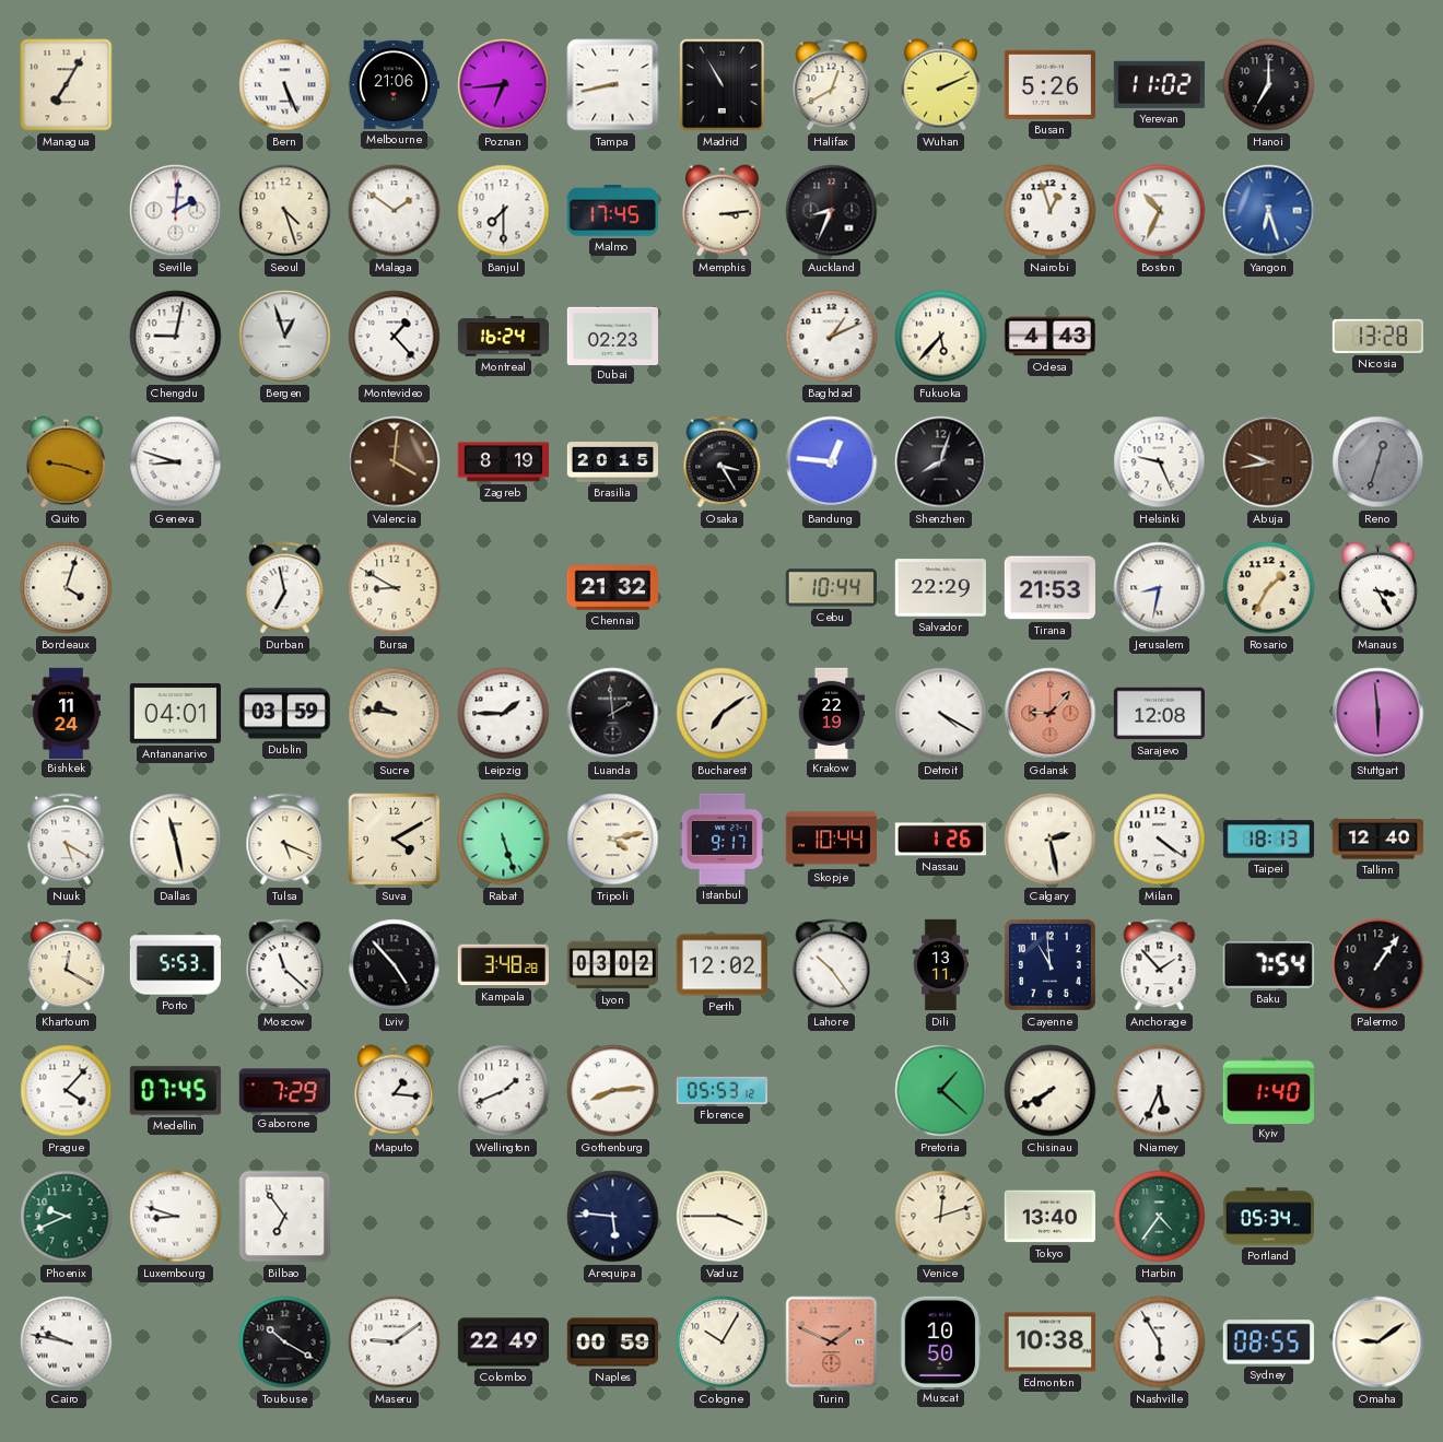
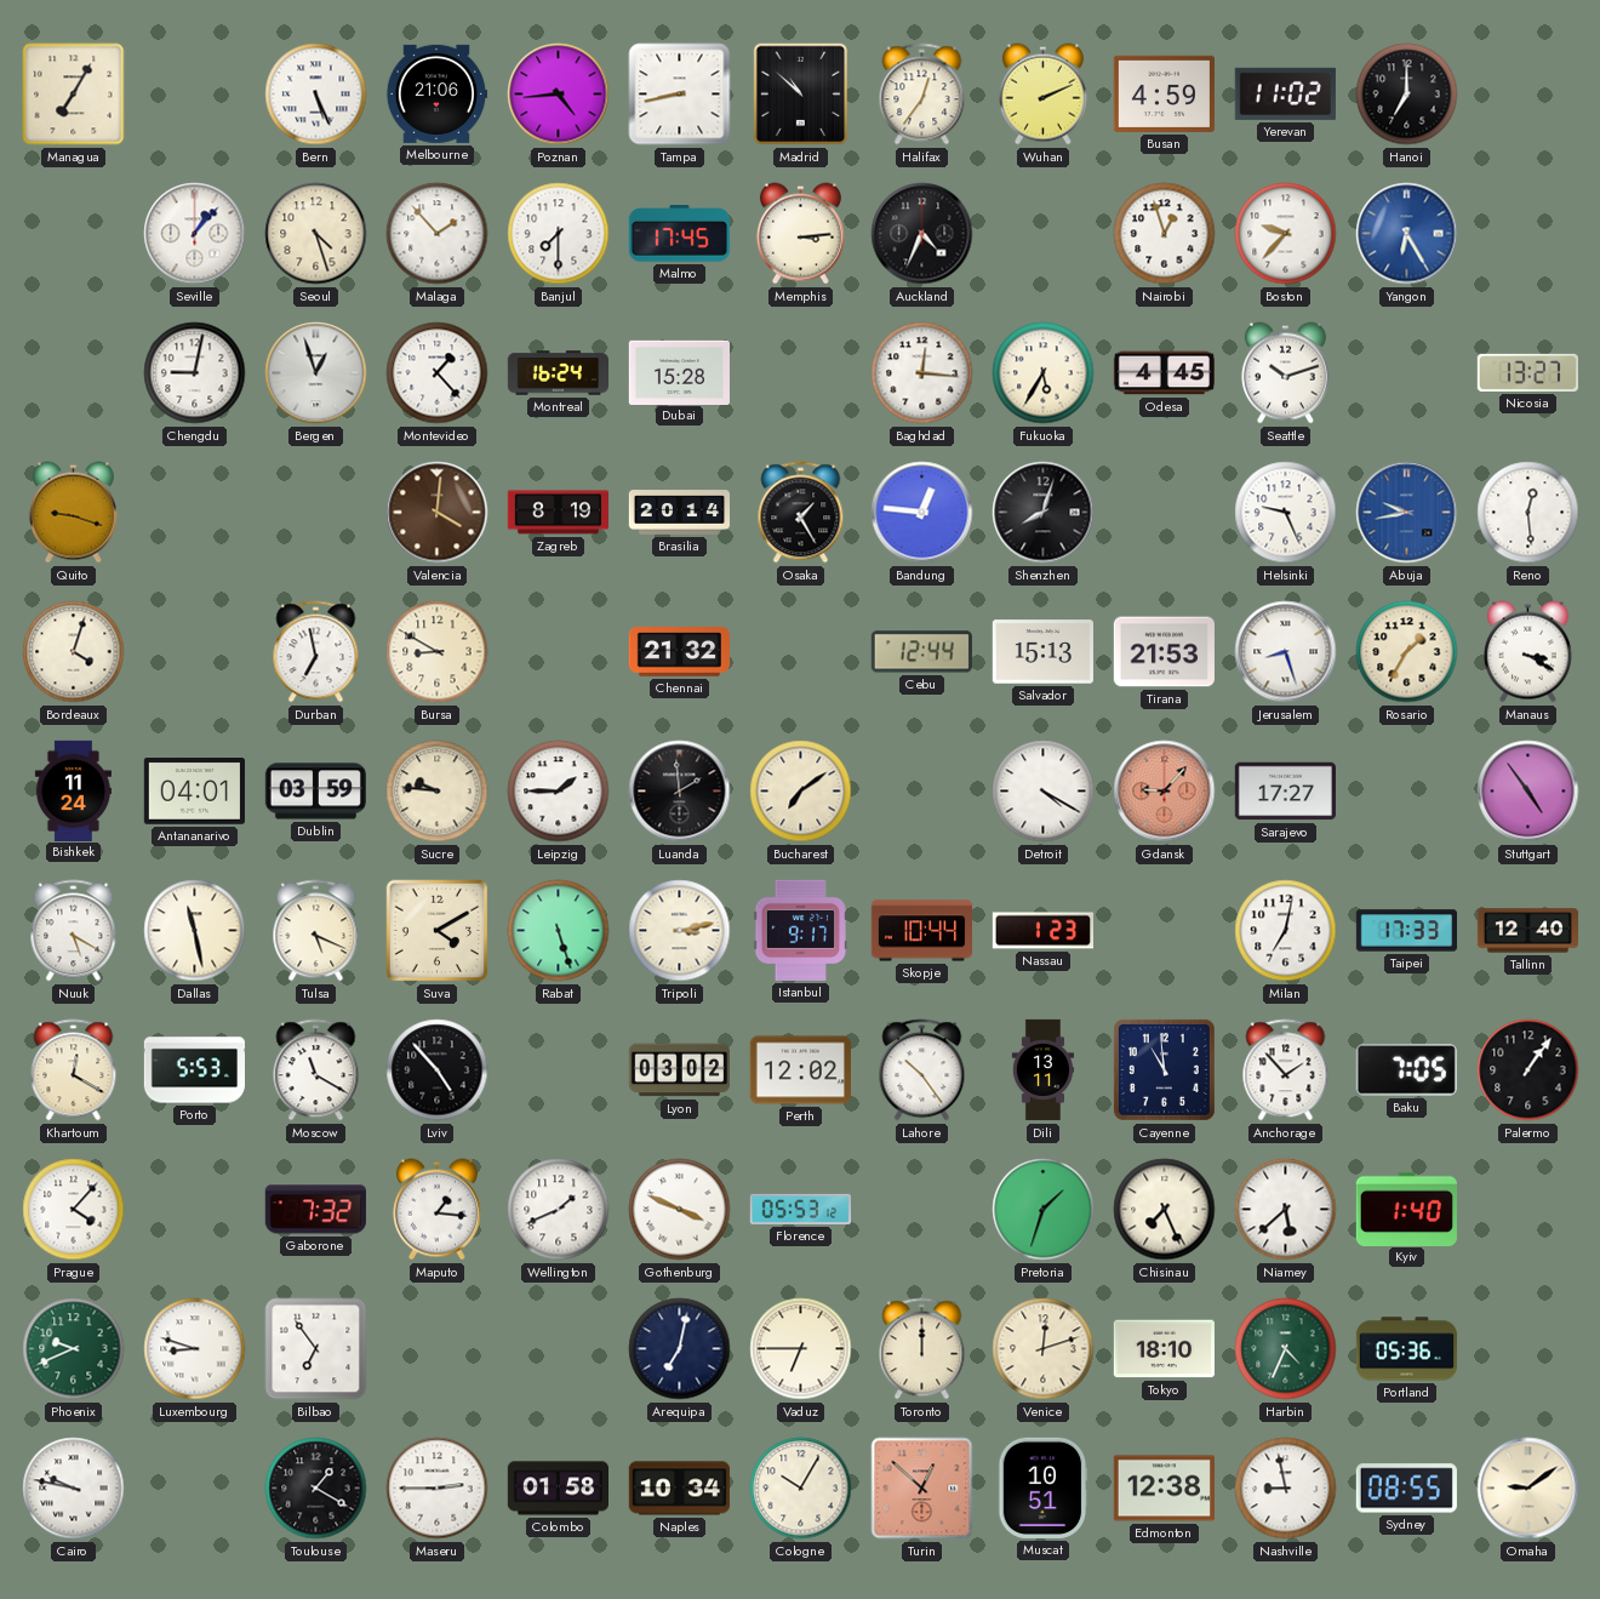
Poznan: 6:44 -> 4:44 (559, 95)
Madrid: 10:55 -> 10:52 (801, 95)
Halifax: 12:40 -> 12:36 (922, 95)
Busan: 5:26 -> 4:59 (1164, 93)
Seville: 2:01 -> 1:07 (195, 234)
Malaga: 1:51 -> 1:53 (438, 234)
Auckland: 8:34 -> 4:34 (922, 234)
Boston: 10:34 -> 9:37 (1286, 234)
Yangon: 6:27 -> 6:25 (1407, 234)
Dubai: 02:23 -> 15:28 (679, 372)
Baghdad: 1:11 -> 12:16 (922, 373)
Fukuoka: 5:37 -> 5:35 (1044, 373)
Odesa: 4:43 -> 4:45 (1164, 373)
Seattle: none -> 10:12 (1285, 373)
Nicosia: 13:28 -> 13:27 (1527, 372)
Geneva: 8:48 -> none (176, 462)
Brasilia: 20:15 -> 20:14 (679, 513)
Osaka: 3:25 -> 1:25 (801, 513)
Abuja dial: brown -> blue (1407, 513)
Reno: 12:33 -> 12:29 (1528, 513)
Reno dial: grey -> white (1528, 513)
Cebu: 10:44 -> 12:44 (921, 652)
Salvador: 22:29 -> 15:13 (1042, 652)
Jerusalem: 8:32 -> 8:27 (1286, 652)
Manaus: 3:25 -> 3:20 (1527, 652)
Krakow: 22:19 -> none (832, 713)
Sarajevo: 12:08 -> 17:27 (1285, 792)
Stuttgart: 5:59 -> 4:54 (1528, 792)
Tripoli: 4:13 -> 3:13 (680, 931)
Nassau: 1:26 -> 1:23 (1042, 931)
Calgary: 2:28 -> none (1051, 840)
Milan: 4:21 -> 7:02 (1286, 931)
Taipei: 18:13 -> 17:33 (1406, 931)
Moscow: 11:22 -> 11:20 (316, 1070)
Kampala: 3:48 -> none (503, 965)
Baku: 7:54 -> 7:05 (1406, 1070)
Medellin: 07:45 -> none (175, 1091)
Gaborone: 7:29 -> 7:32 (315, 1210)
Gothenburg: 8:14 -> 3:49 (680, 1210)
Pretoria: 1:22 -> 1:33 (1044, 1210)
Chisinau: 7:40 -> 7:26 (1165, 1210)
Niamey: 5:34 -> 5:38 (1286, 1210)
Arequipa: 5:46 -> 7:02 (680, 1349)
Vaduz: 3:45 -> 6:45 (801, 1349)
Toronto: none -> 12:00 (922, 1349)
Tokyo: 13:40 -> 18:10 (1164, 1349)
Harbin: 4:36 -> 4:34 (1286, 1349)
Portland: 05:34 -> 05:36 (1406, 1349)
Toulouse: 10:20 -> 1:20 (316, 1489)
Maseru: 9:09 -> 2:45 (438, 1489)
Colombo: 22:49 -> 01:58 (558, 1489)
Naples: 00:59 -> 10:34 (679, 1489)
Turin: 1:49 -> 12:52 (922, 1489)
Muscat: 10:50 -> 10:51 (1042, 1487)
Edmonton: 10:38 -> 12:38 (1164, 1489)
Nashville: 5:55 -> 8:58 (1286, 1489)
